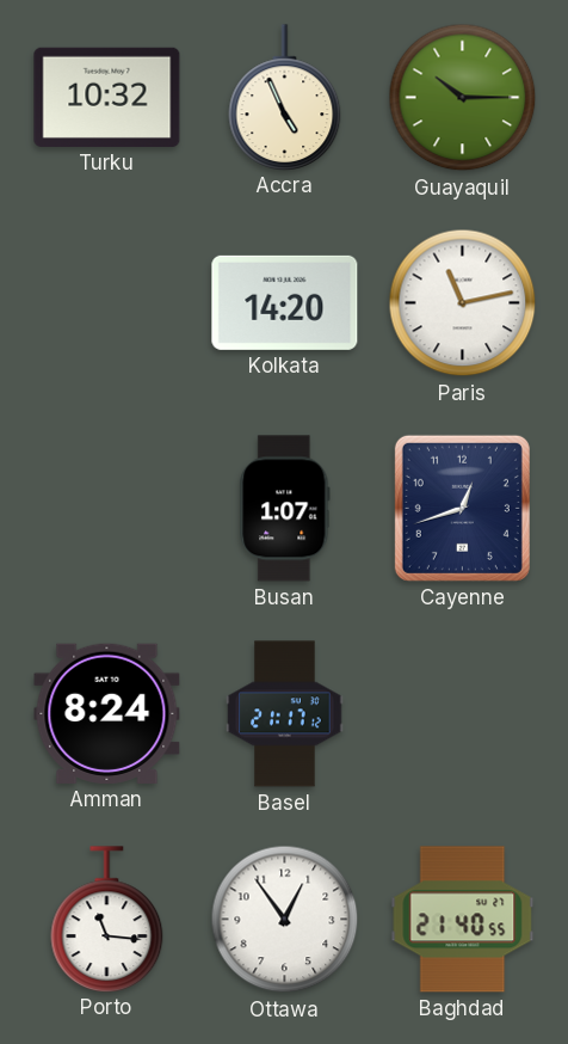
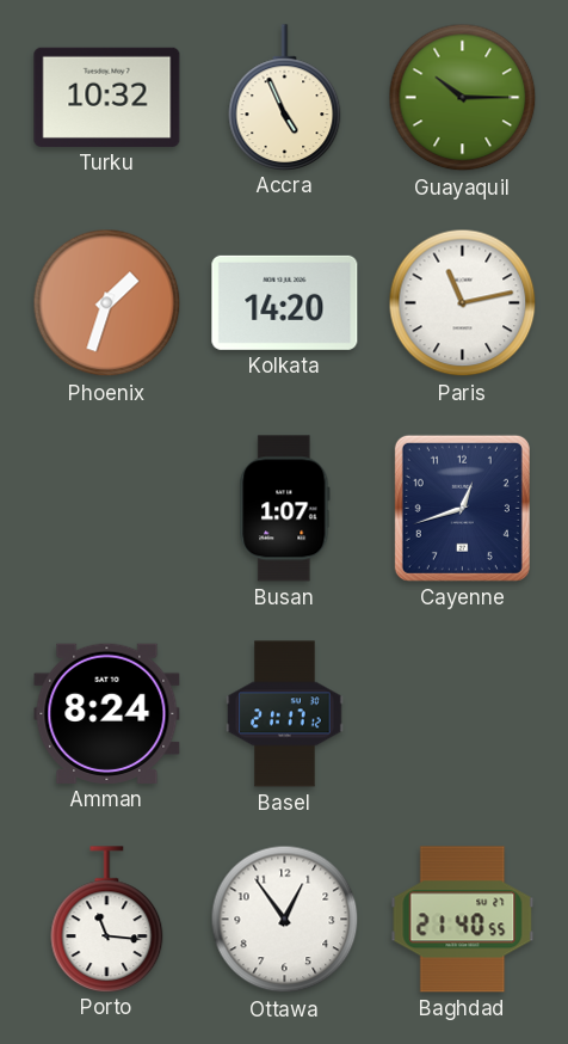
Phoenix: none -> 1:33 (107, 303)
